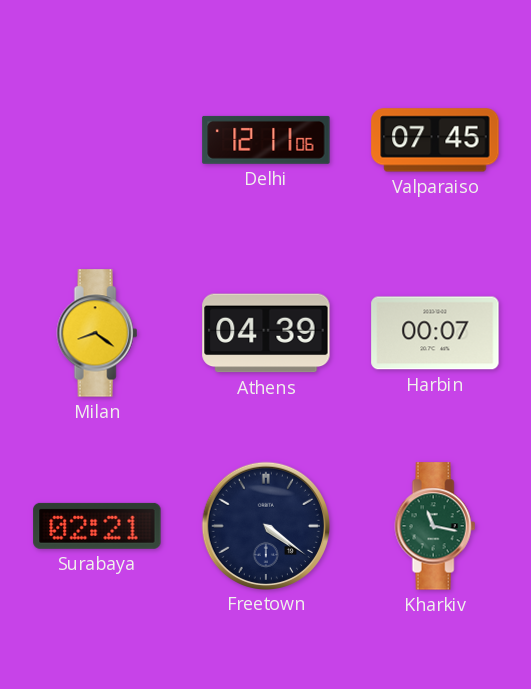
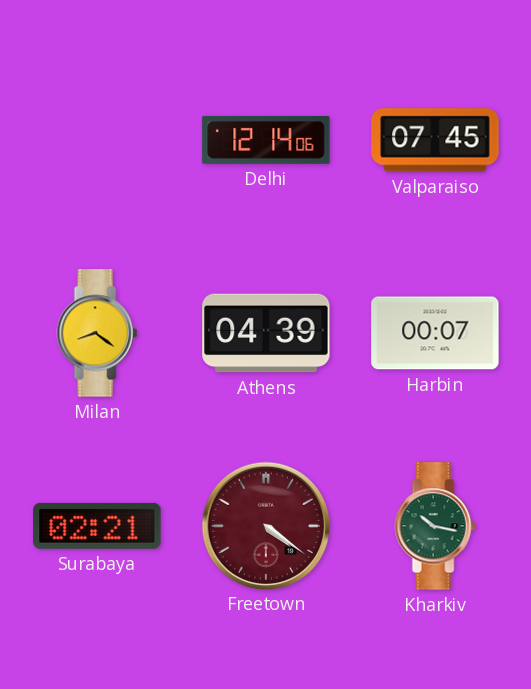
Delhi: 12:11 -> 12:14 (266, 140)
Freetown dial: navy -> burgundy (265, 525)
Kharkiv: 11:17 -> 10:17 (435, 526)
